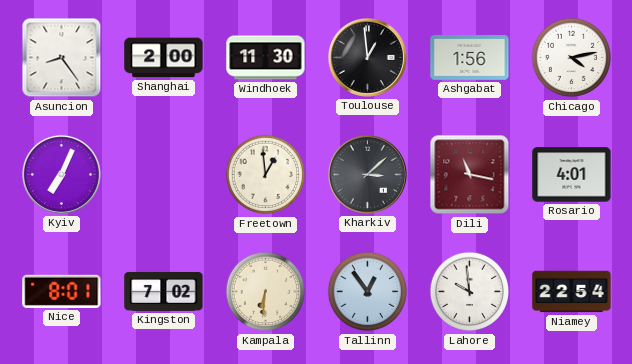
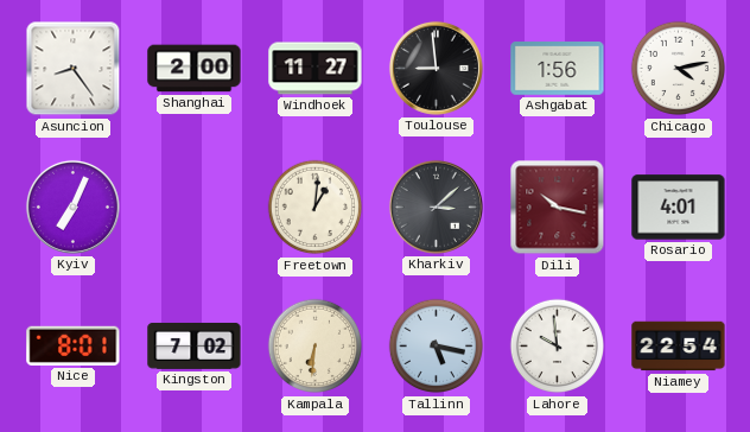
Windhoek: 11:30 -> 11:27 (316, 69)
Toulouse: 12:59 -> 8:59 (436, 68)
Freetown: 12:59 -> 1:01 (316, 208)
Dili: 11:17 -> 10:17 (558, 208)
Tallinn: 12:54 -> 5:17 (437, 347)
